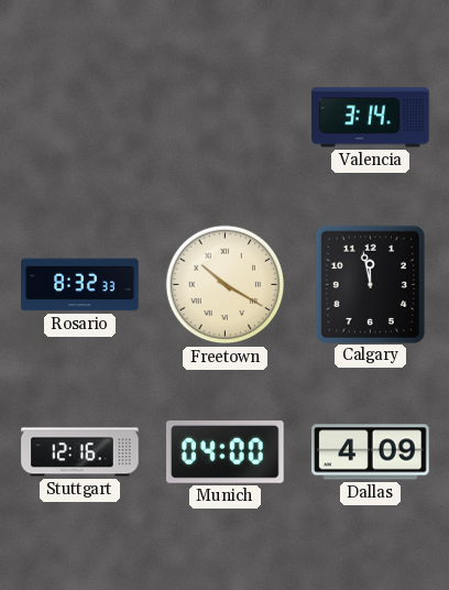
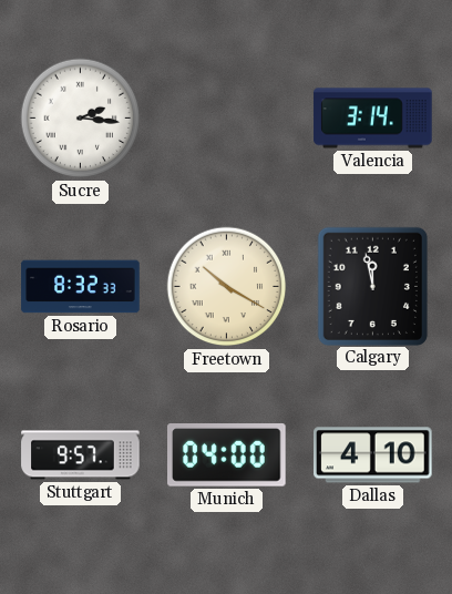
Sucre: none -> 2:16 (81, 119)
Stuttgart: 12:16 -> 9:57 (81, 455)
Dallas: 4:09 -> 4:10 (373, 455)
